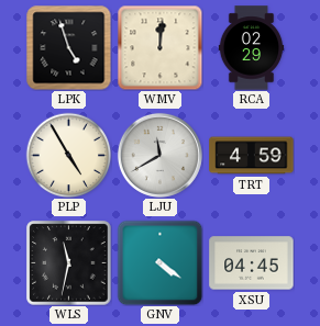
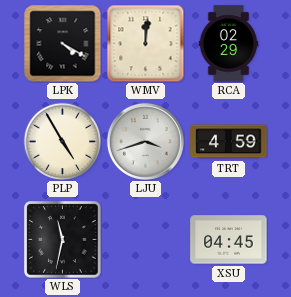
LPK: 4:57 -> 4:20 (62, 44)
LJU: 11:40 -> 3:42 (145, 141)
GNV: 4:21 -> none (159, 262)
